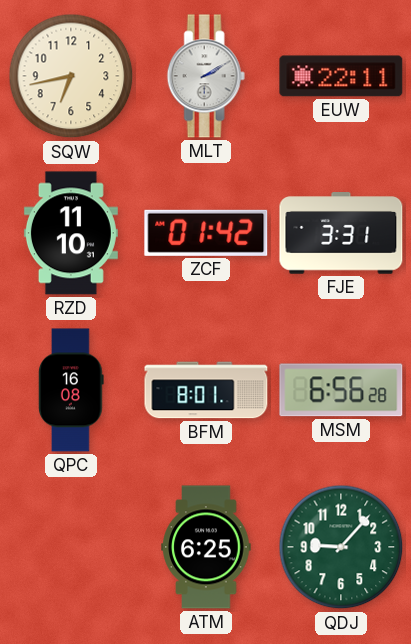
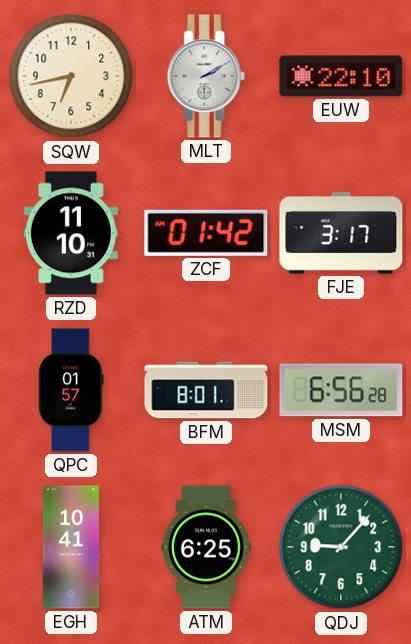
EUW: 22:11 -> 22:10 (341, 76)
FJE: 3:31 -> 3:17 (341, 233)
QPC: 16:08 -> 01:57 (71, 390)
EGH: none -> 10:41 (71, 547)
